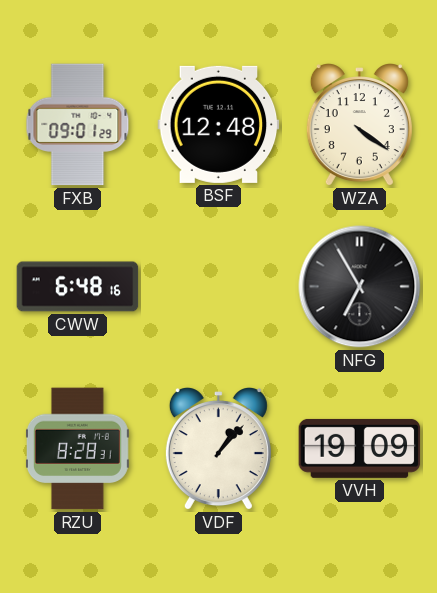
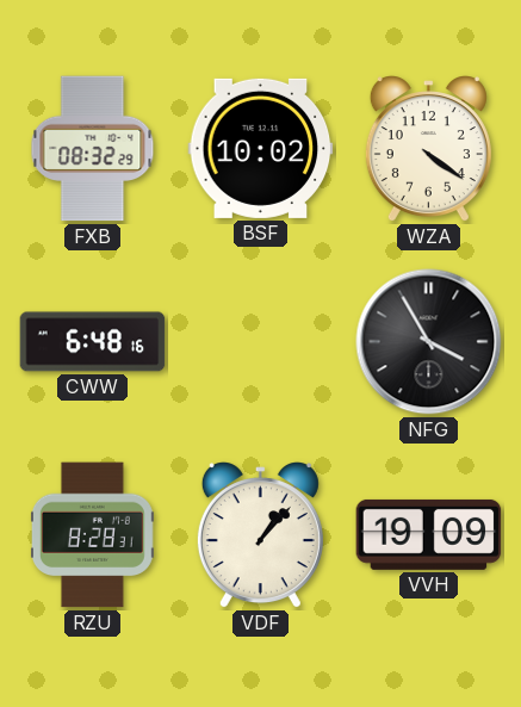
FXB: 09:01 -> 08:32 (93, 149)
BSF: 12:48 -> 10:02 (261, 148)
NFG: 6:55 -> 3:55 (429, 342)
